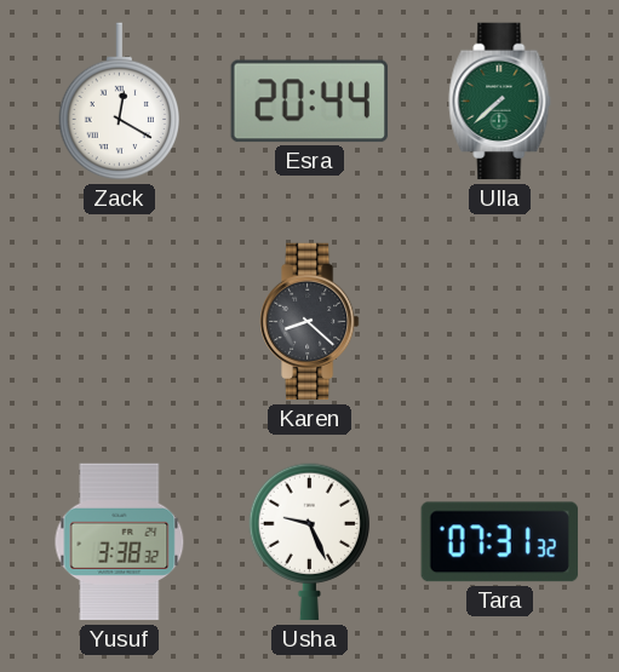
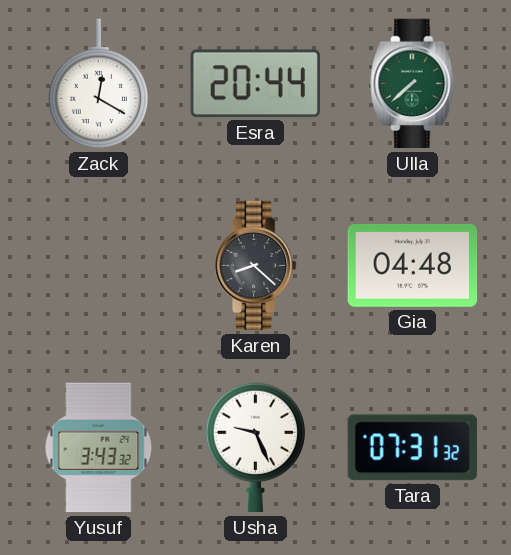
Gia: none -> 04:48 (413, 265)
Yusuf: 3:38 -> 3:43 (99, 448)
